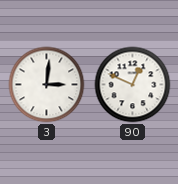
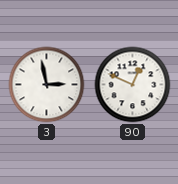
3: 3:01 -> 2:58 (47, 85)
